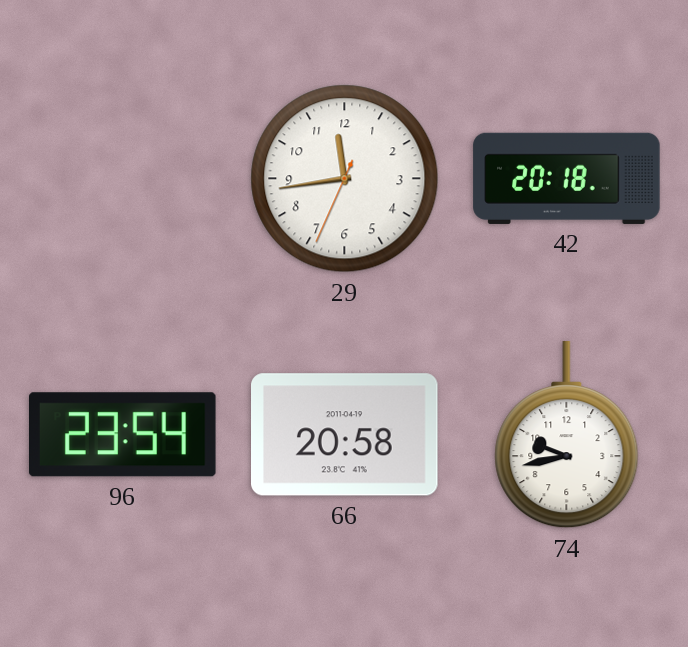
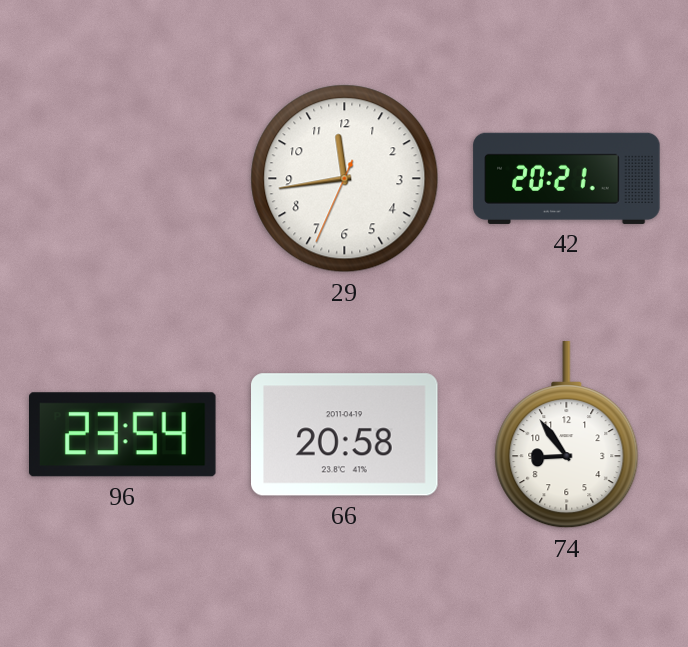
42: 20:18 -> 20:21 (567, 178)
74: 9:43 -> 8:54 (567, 435)
